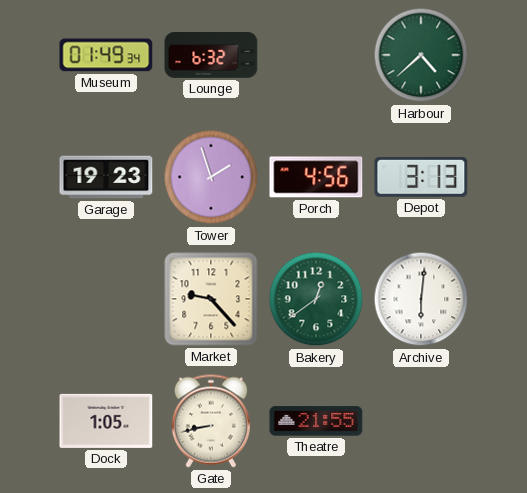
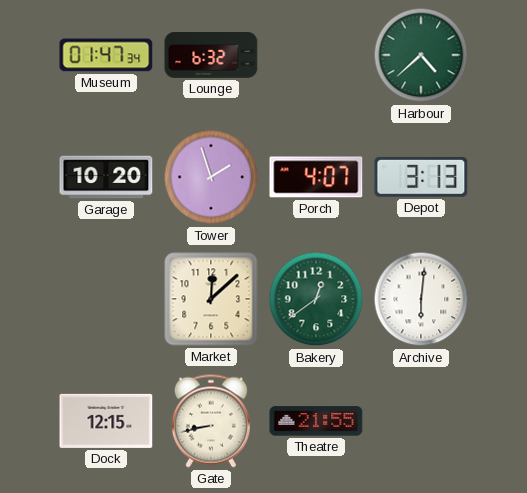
Museum: 01:49 -> 01:47 (106, 55)
Garage: 19:23 -> 10:20 (106, 177)
Porch: 4:56 -> 4:07 (316, 177)
Market: 9:23 -> 12:08 (211, 299)
Dock: 1:05 -> 12:15 (106, 421)
